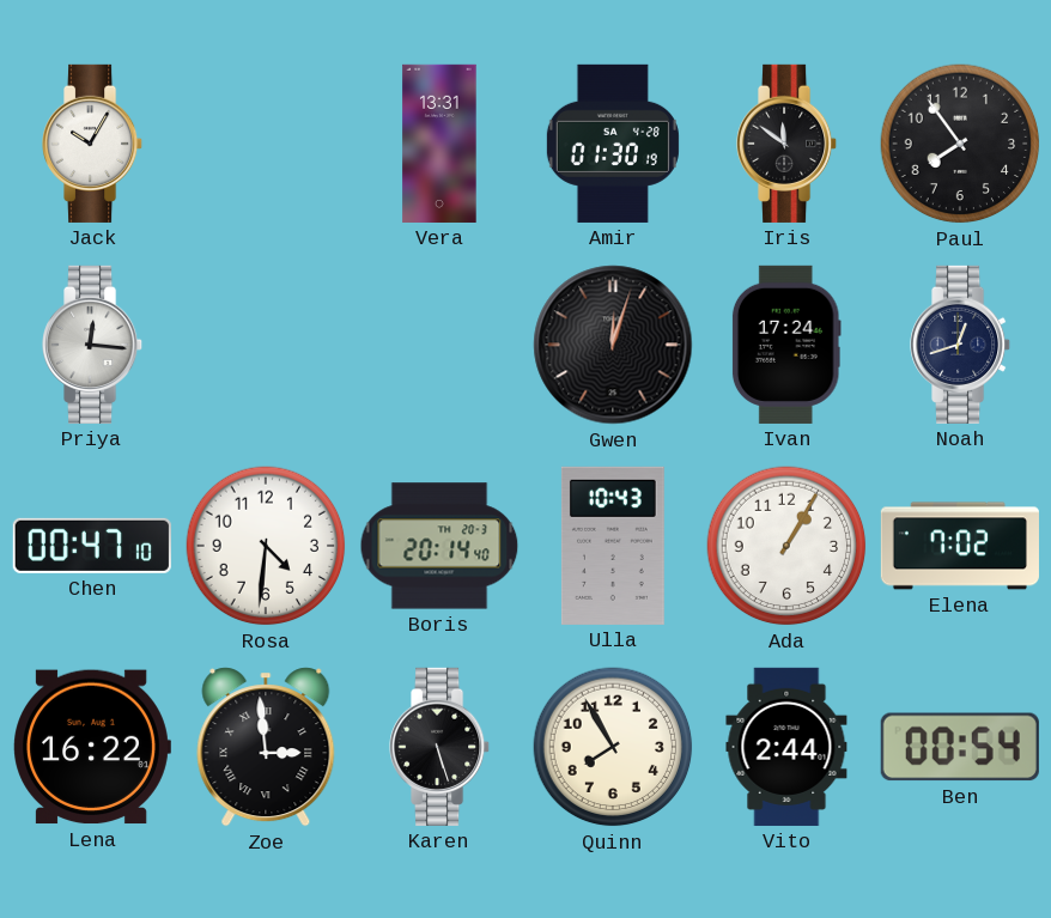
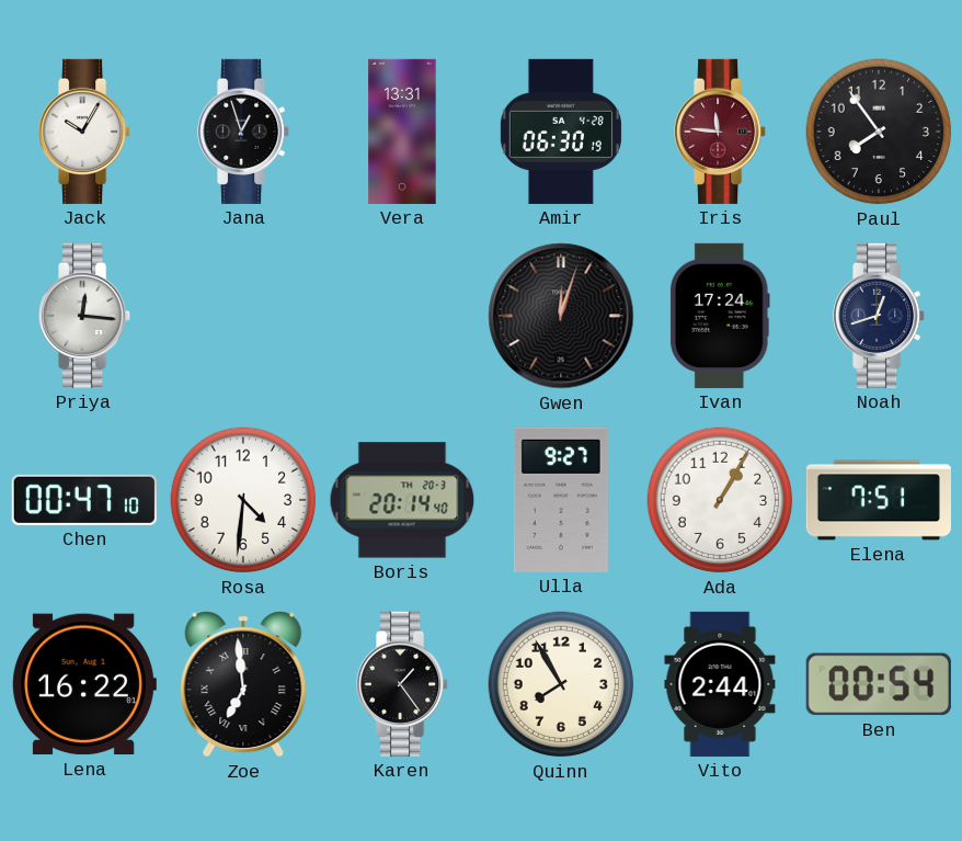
Jana: none -> 12:57 (244, 132)
Amir: 01:30 -> 06:30 (561, 132)
Iris: 11:51 -> 11:46 (721, 132)
Iris dial: black -> burgundy (721, 132)
Ulla: 10:43 -> 9:27 (561, 500)
Elena: 7:02 -> 7:51 (879, 500)
Zoe: 2:59 -> 6:59 (243, 684)
Karen: 5:27 -> 1:24 (403, 684)
